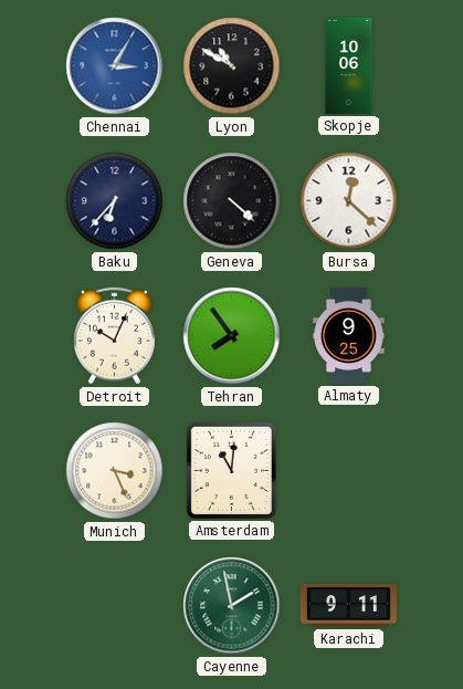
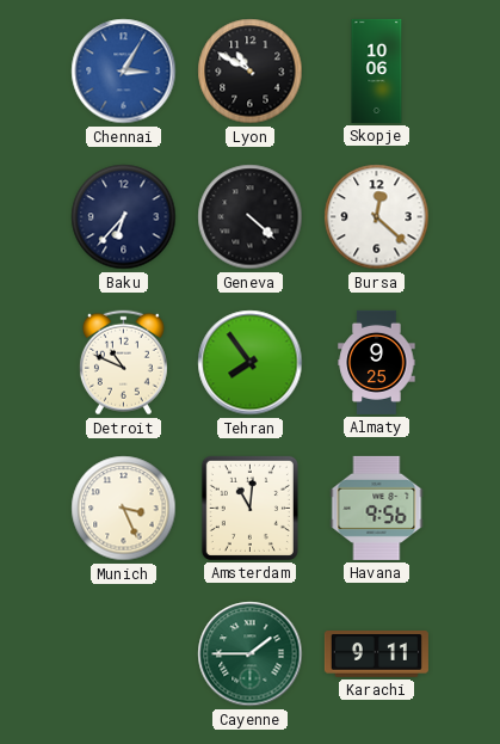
Detroit: 10:04 -> 10:49 (123, 363)
Havana: none -> 9:56 (377, 508)
Cayenne: 1:58 -> 1:45 (251, 654)
